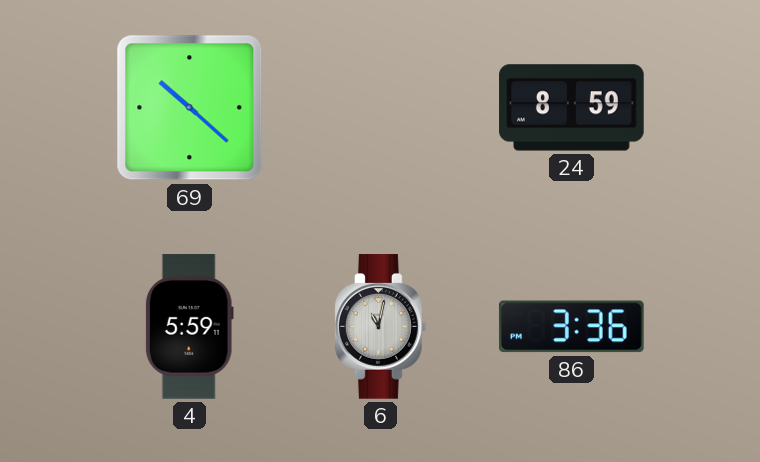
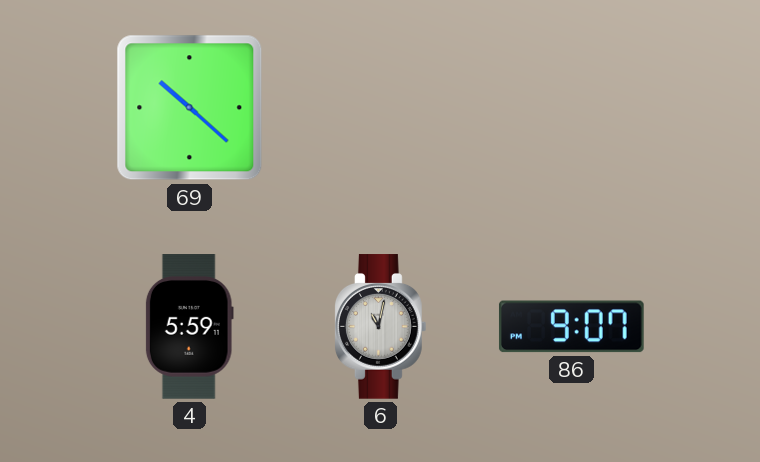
24: 8:59 -> none (572, 108)
86: 3:36 -> 9:07 (572, 327)
